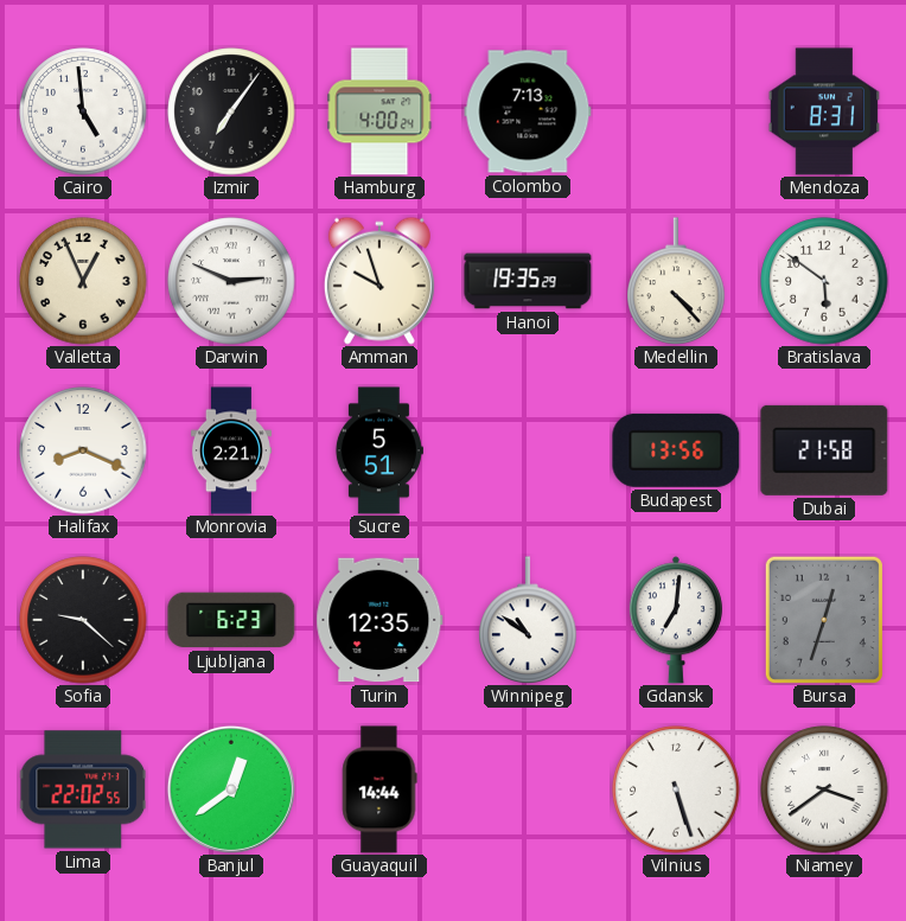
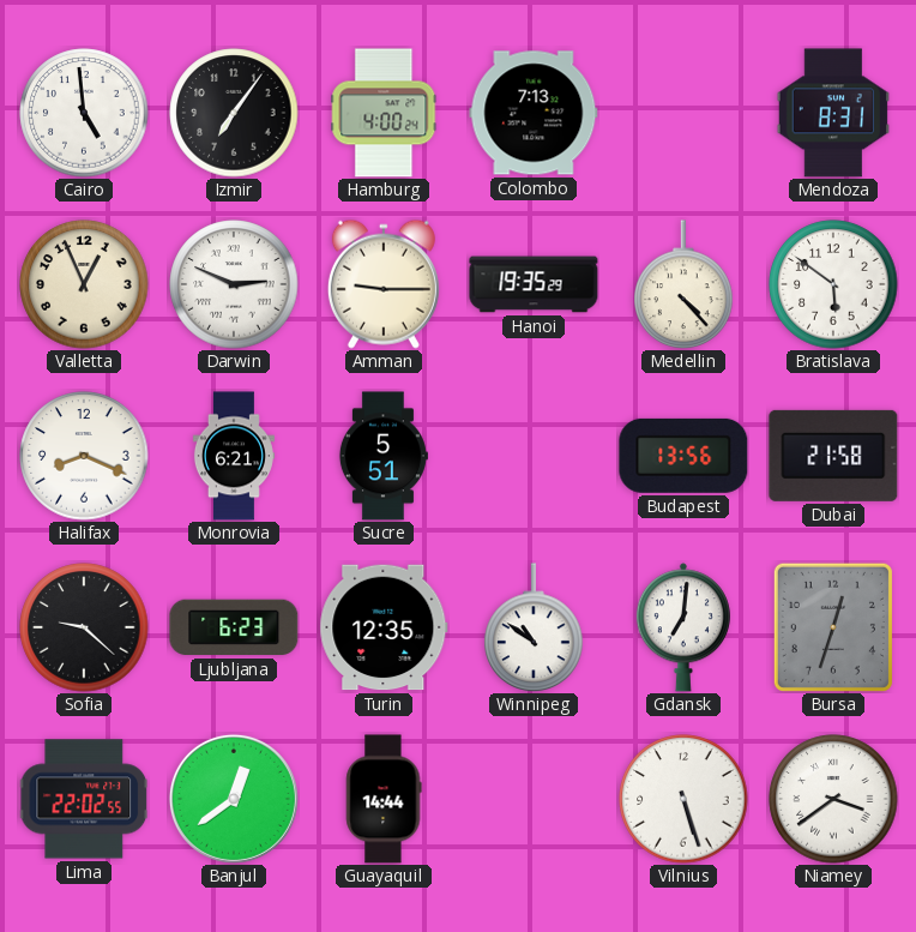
Amman: 9:57 -> 9:15 (384, 284)
Monrovia: 2:21 -> 6:21 (234, 456)
